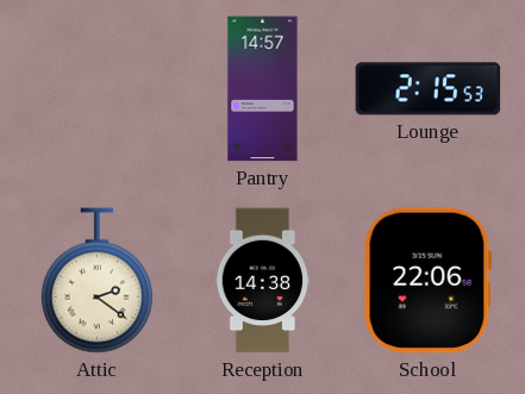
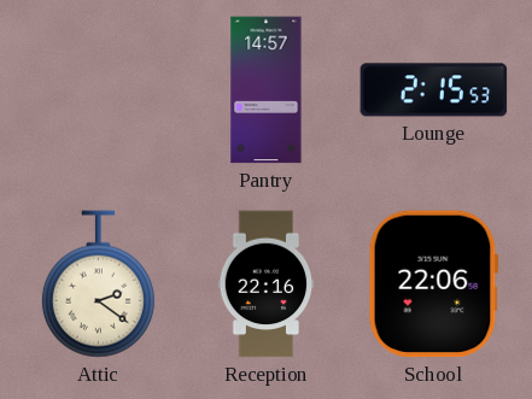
Reception: 14:38 -> 22:16 (267, 284)
